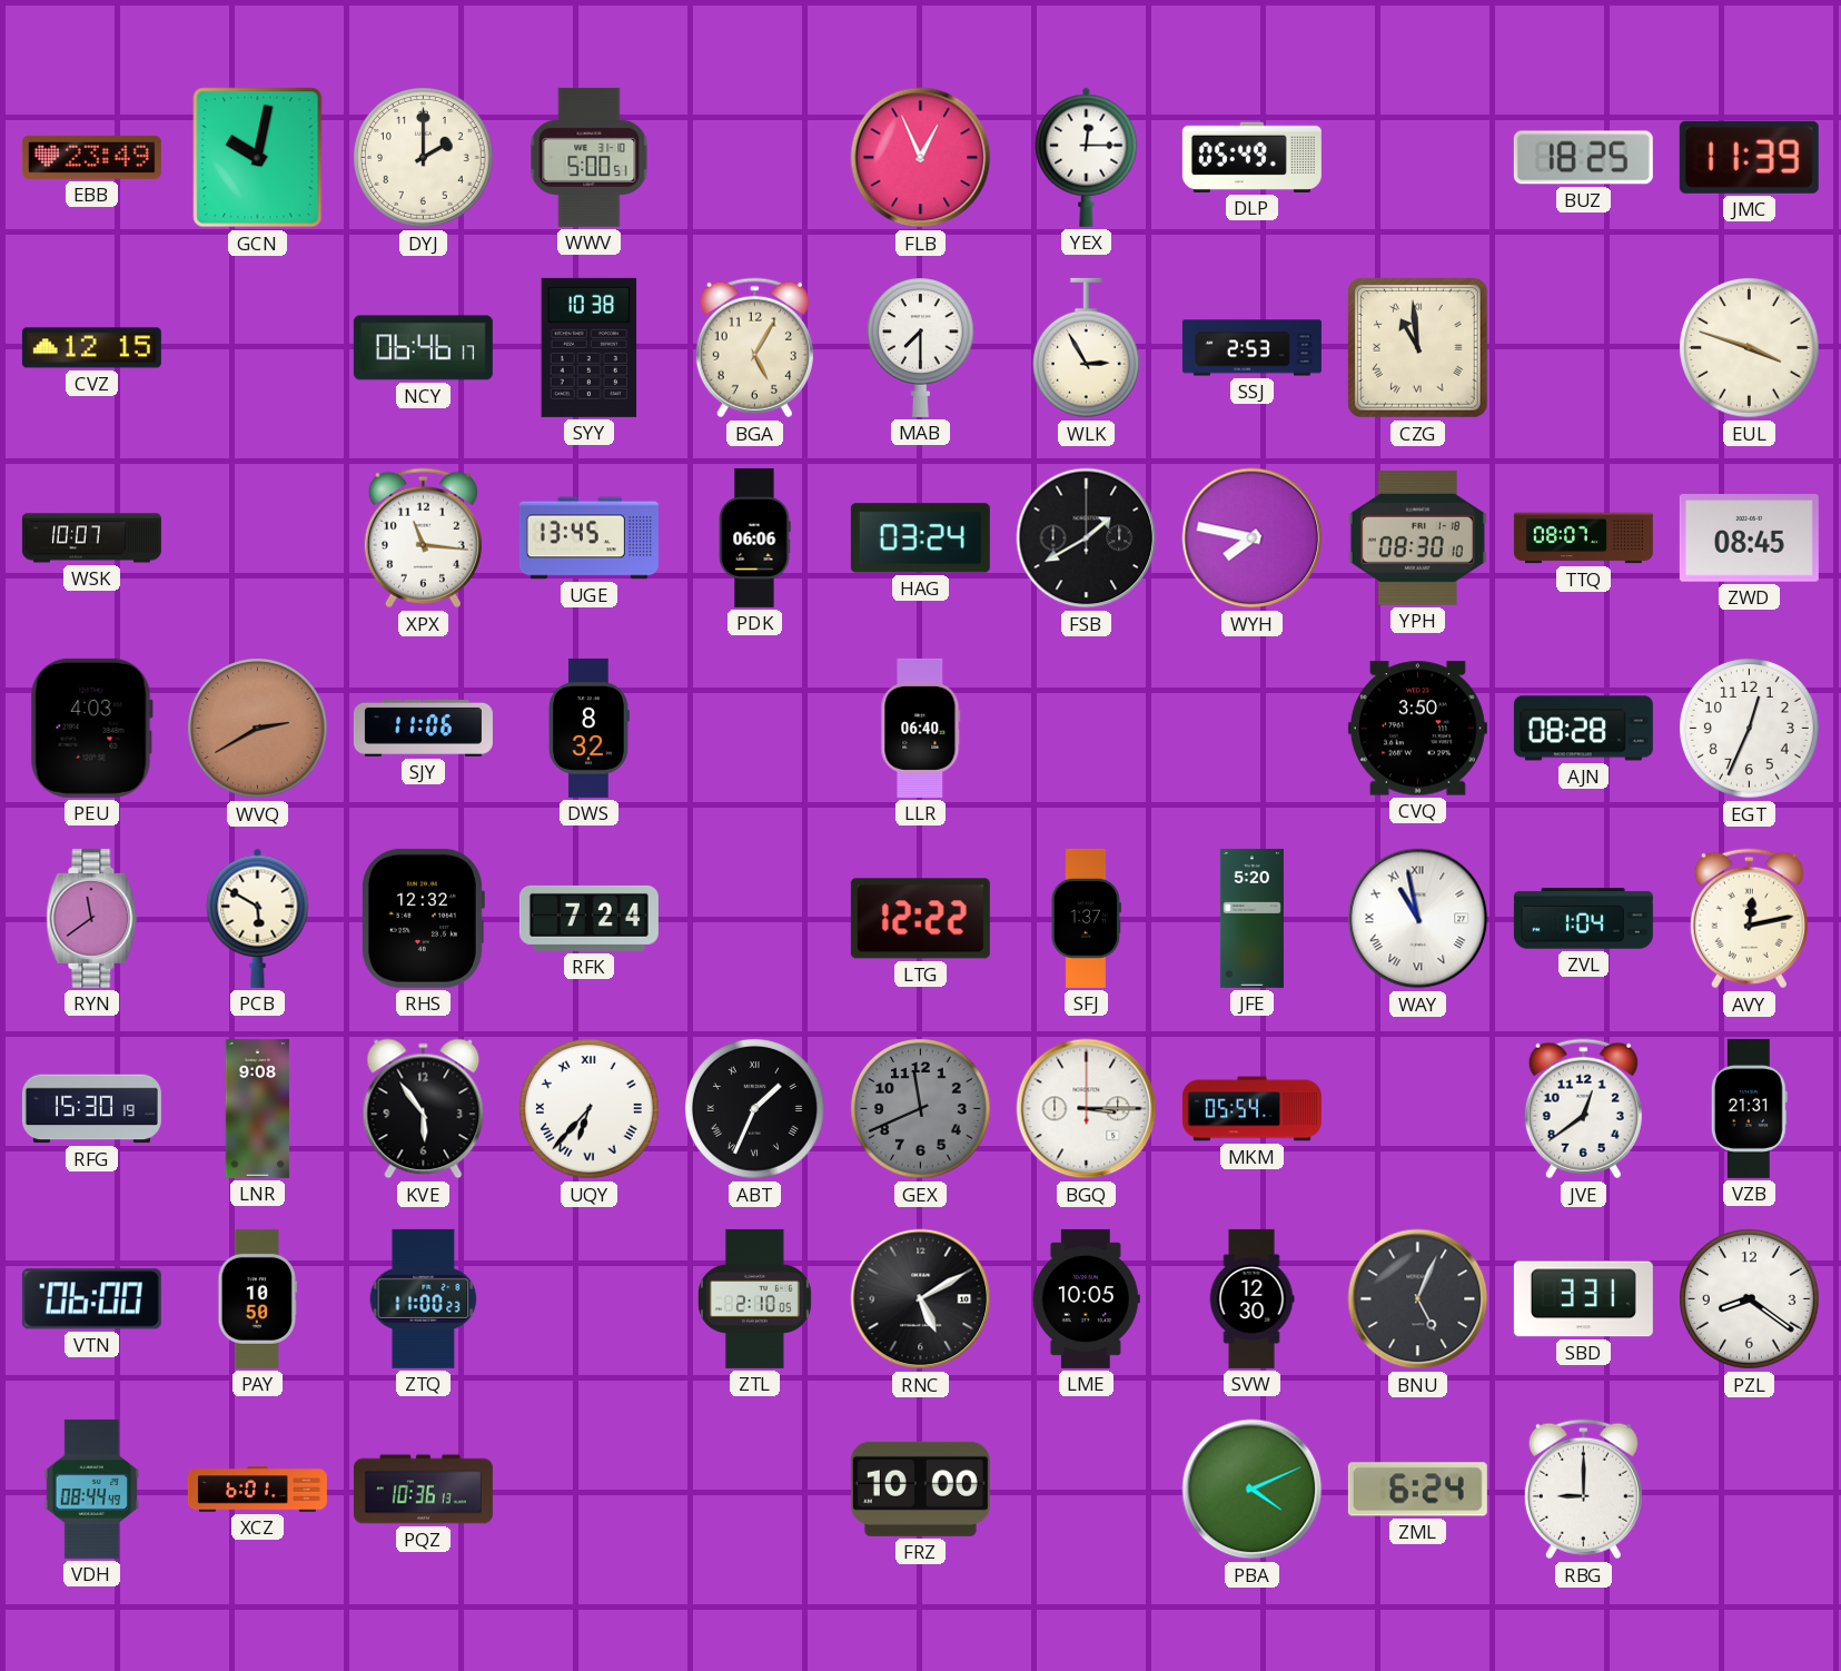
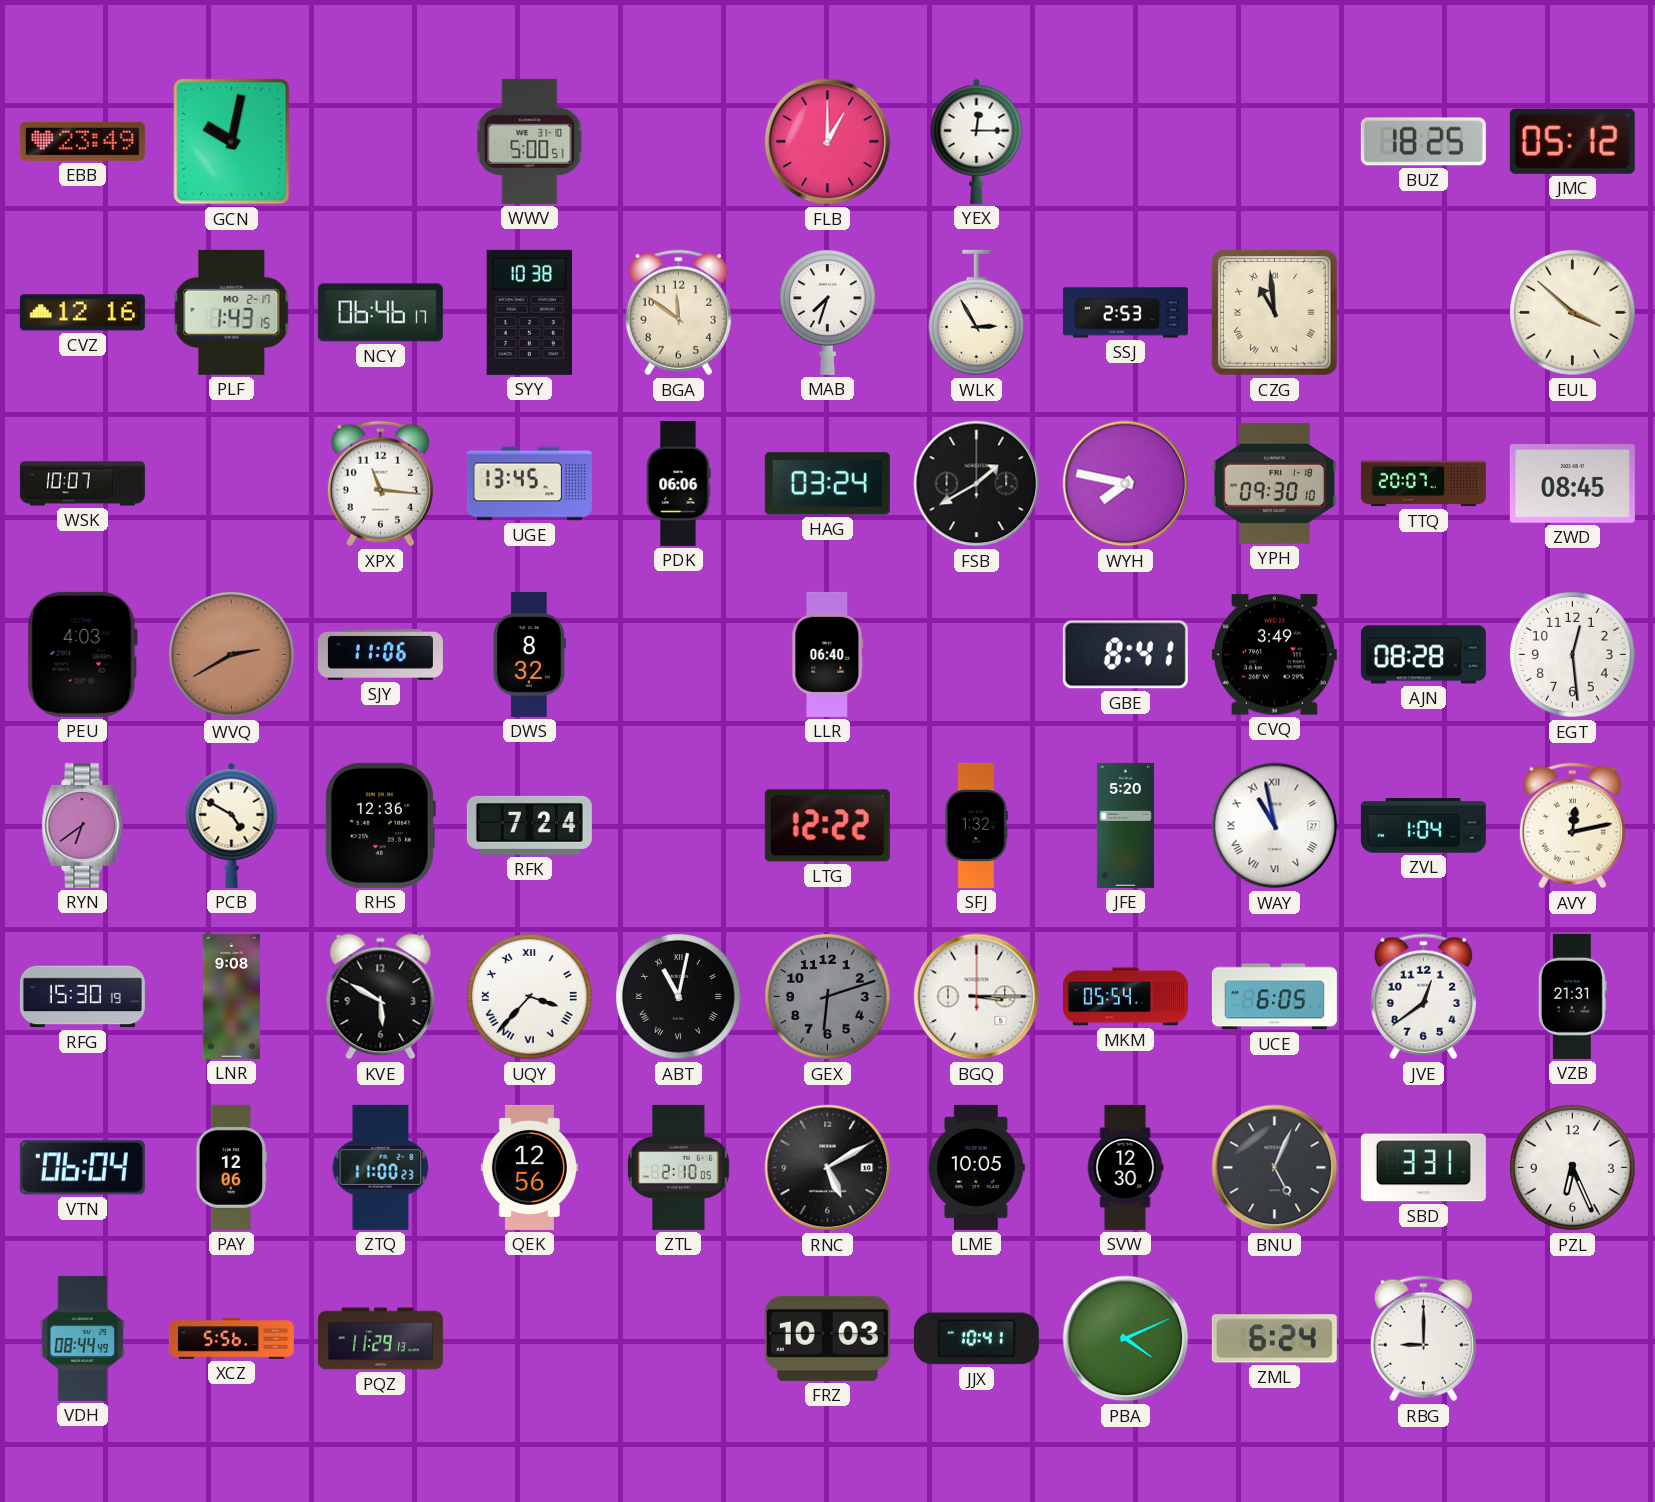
DYJ: 2:00 -> none (424, 158)
FLB: 12:56 -> 1:00 (828, 142)
DLP: 05:49 -> none (1251, 157)
JMC: 11:39 -> 05:12 (1572, 141)
CVZ: 12:15 -> 12:16 (82, 313)
PLF: none -> 1:43 (232, 312)
BGA: 5:05 -> 11:51 (678, 313)
MAB: 7:30 -> 7:33 (827, 312)
EUL: 3:48 -> 3:52 (1573, 313)
YPH: 08:30 -> 09:30 (1274, 483)
TTQ: 08:07 -> 20:07 (1423, 484)
GBE: none -> 8:41 (1125, 655)
CVQ: 3:50 -> 3:49 (1274, 655)
EGT: 12:34 -> 12:29 (1573, 655)
RYN: 11:39 -> 6:39 (83, 825)
PCB: 5:50 -> 4:50 (232, 825)
RHS: 12:32 -> 12:36 (380, 825)
SFJ: 1:37 -> 1:32 (976, 825)
KVE: 5:54 -> 5:50 (381, 997)
UQY: 6:37 -> 3:37 (530, 997)
ABT: 1:34 -> 11:02 (679, 997)
GEX: 11:41 -> 6:12 (828, 997)
UCE: none -> 6:05 (1274, 997)
VTN: 06:00 -> 06:04 (82, 1168)
PAY: 10:50 -> 12:06 (232, 1167)
QEK: none -> 12:56 (529, 1167)
PZL: 8:21 -> 6:26 (1573, 1168)
XCZ: 6:01 -> 5:56 (231, 1339)
PQZ: 10:36 -> 11:29 (380, 1339)
FRZ: 10:00 -> 10:03 (827, 1338)
JJX: none -> 10:41 (976, 1339)
